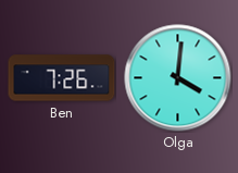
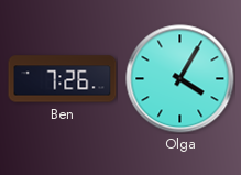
Olga: 4:01 -> 4:05 (180, 79)
